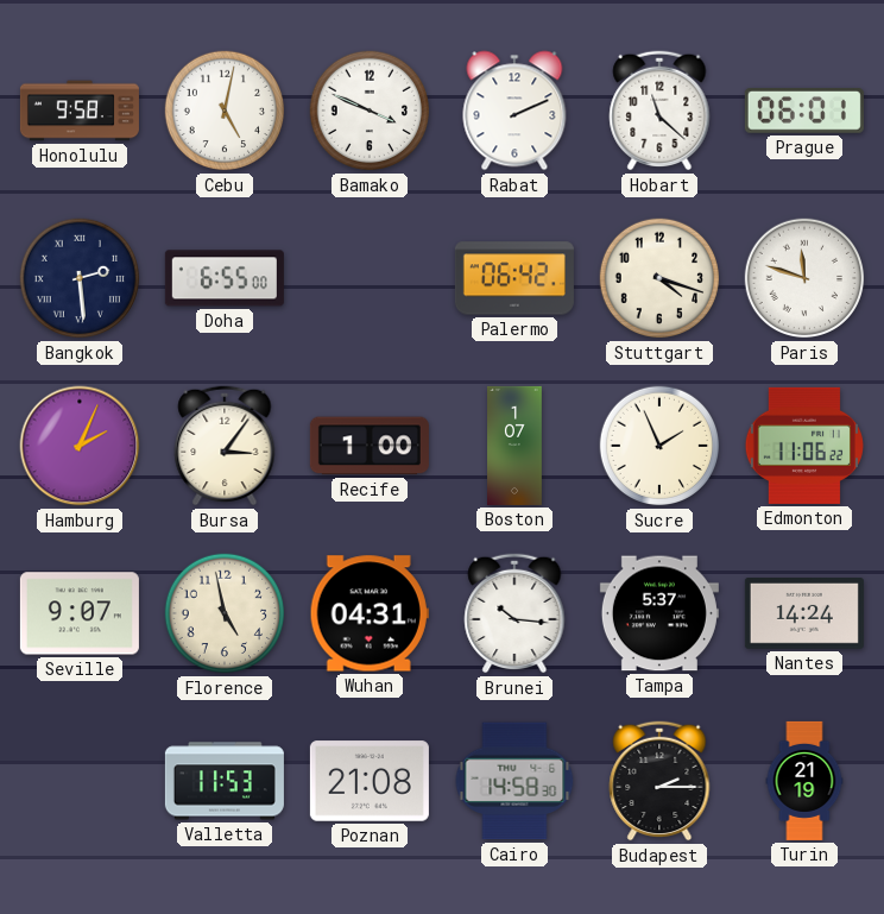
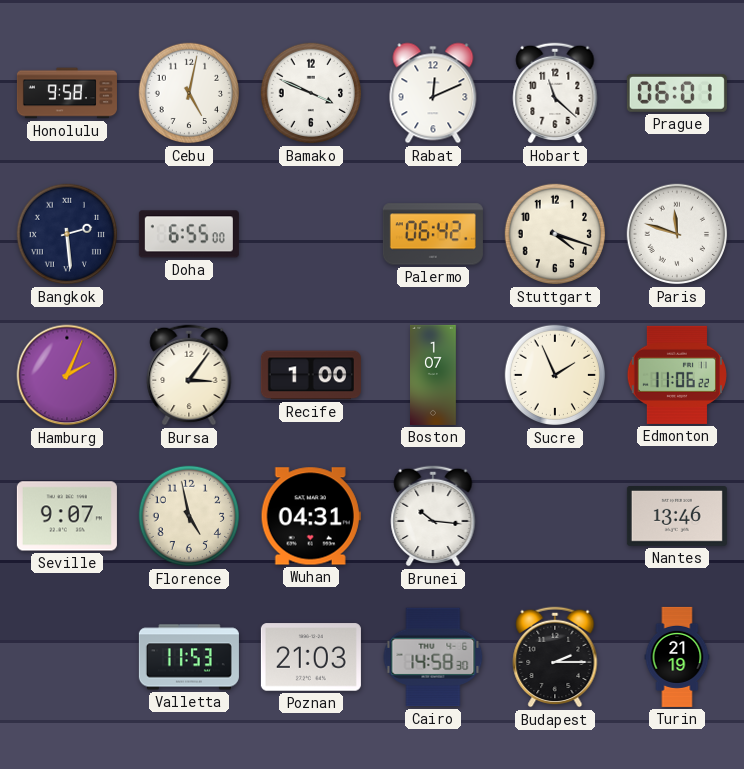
Rabat: 2:11 -> 12:11 (433, 93)
Tampa: 5:37 -> none (659, 613)
Nantes: 14:24 -> 13:46 (677, 517)
Poznan: 21:08 -> 21:03 (311, 657)
